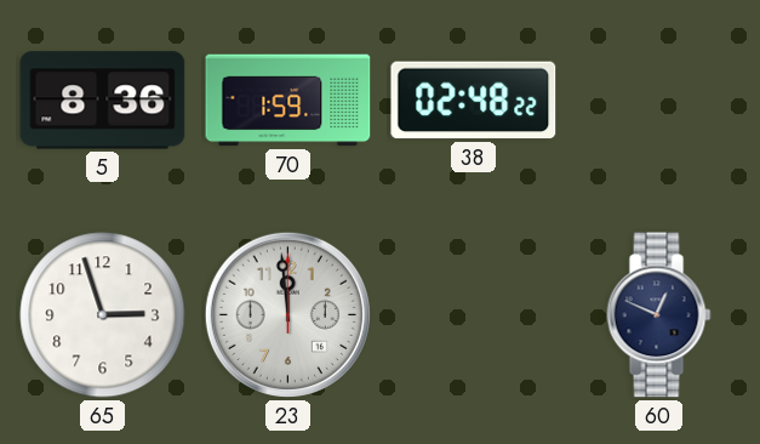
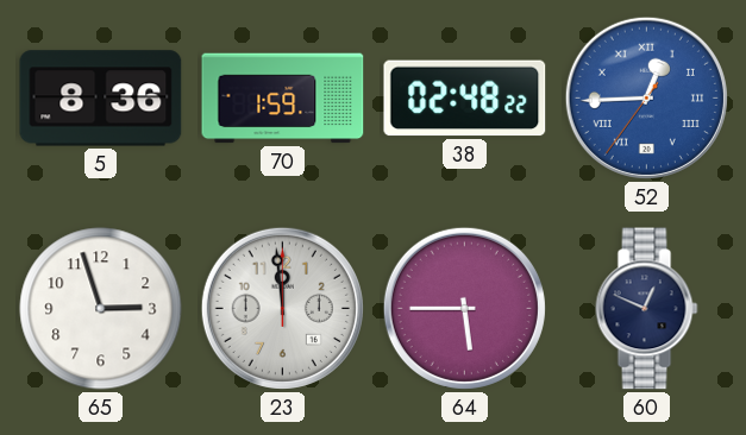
52: none -> 12:44 (646, 97)
64: none -> 5:45 (464, 308)
